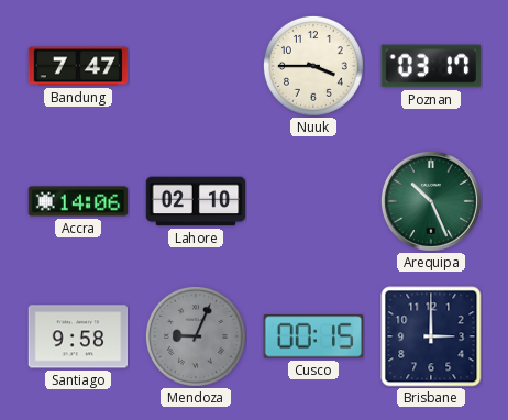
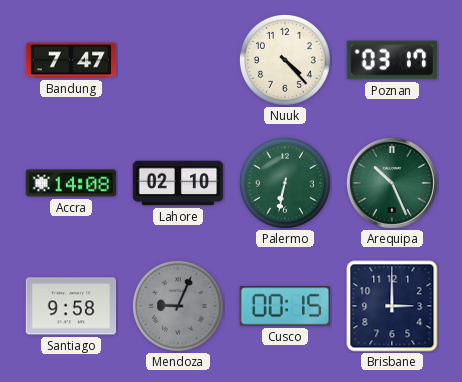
Nuuk: 3:45 -> 4:23 (285, 60)
Accra: 14:06 -> 14:08 (71, 183)
Palermo: none -> 6:32 (285, 183)
